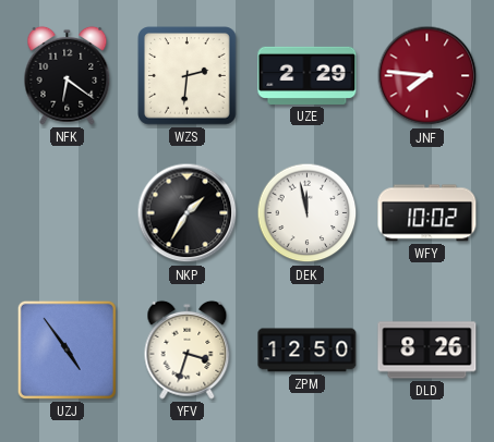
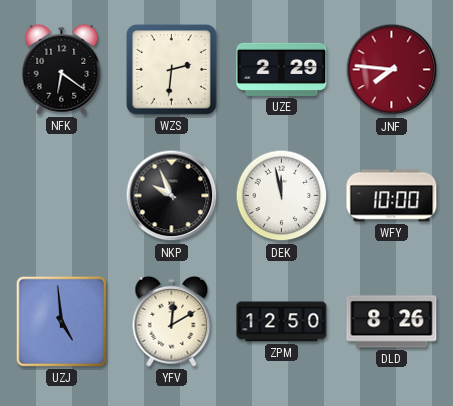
NKP: 1:35 -> 9:56 (172, 196)
WFY: 10:02 -> 10:00 (392, 196)
UZJ: 4:54 -> 4:59 (61, 321)
YFV: 3:33 -> 12:10 (172, 321)
